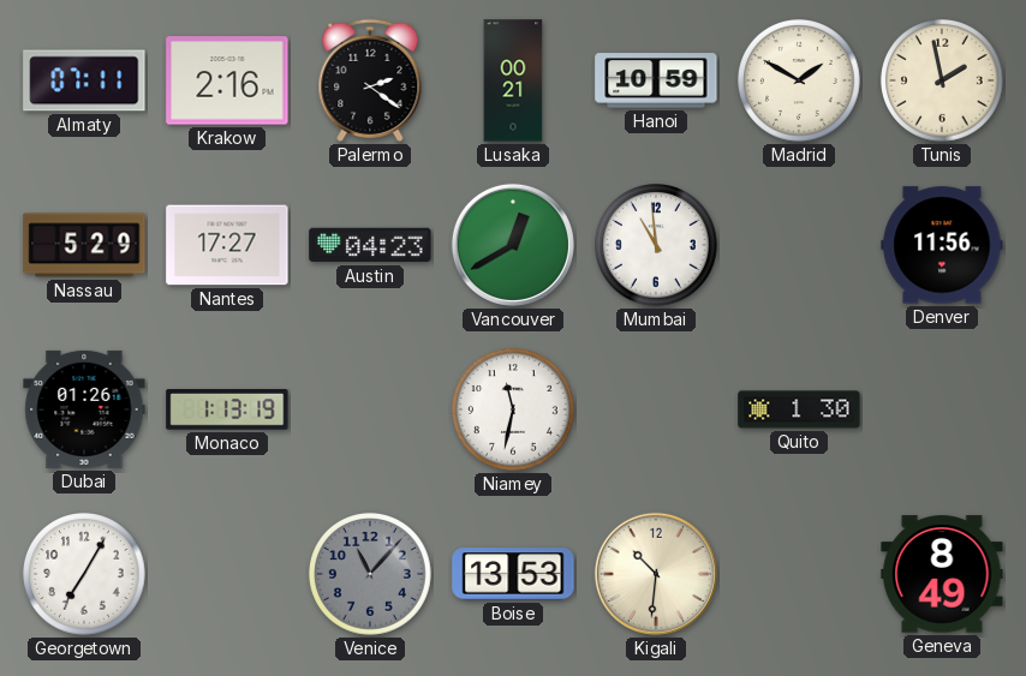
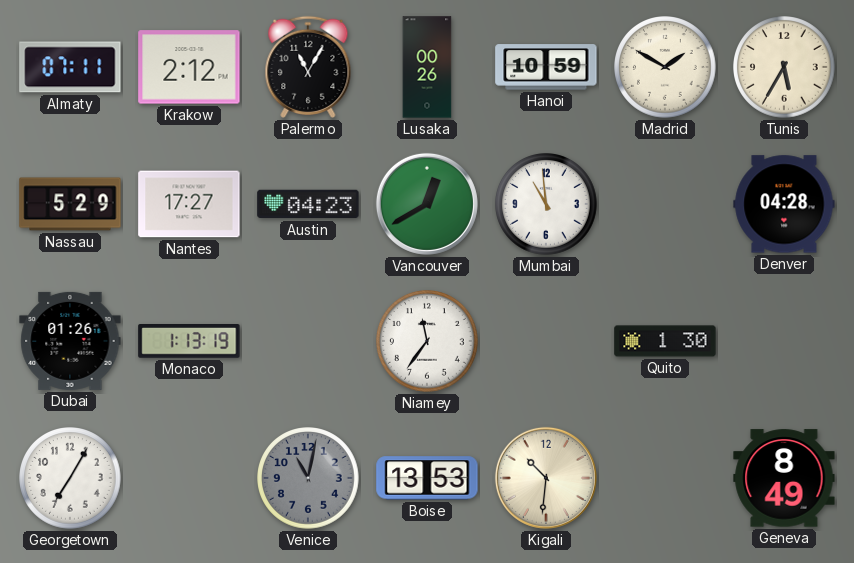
Krakow: 2:16 -> 2:12 (189, 67)
Palermo: 2:21 -> 11:05 (308, 67)
Lusaka: 00:21 -> 00:26 (427, 67)
Tunis: 1:58 -> 5:35 (785, 68)
Denver: 11:56 -> 04:28 (784, 204)
Niamey: 11:32 -> 11:36 (428, 342)
Venice: 11:07 -> 11:02 (309, 479)
